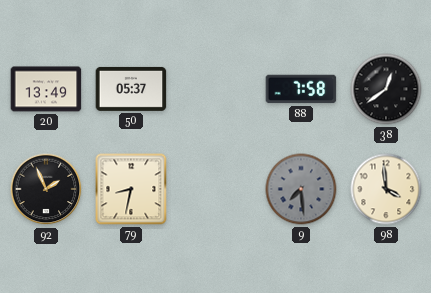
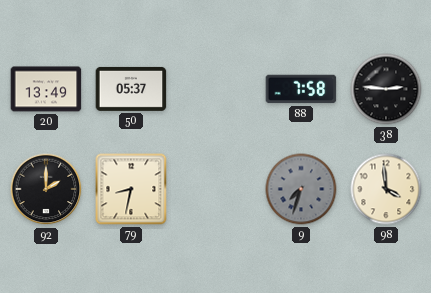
38: 12:39 -> 2:46 (386, 89)
92: 1:56 -> 2:00 (46, 189)
9: 7:29 -> 7:33 (301, 189)
